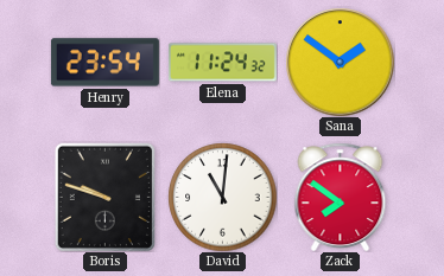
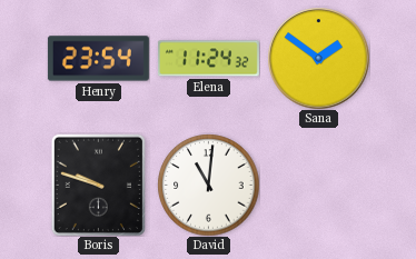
Zack: 7:51 -> none (341, 197)
